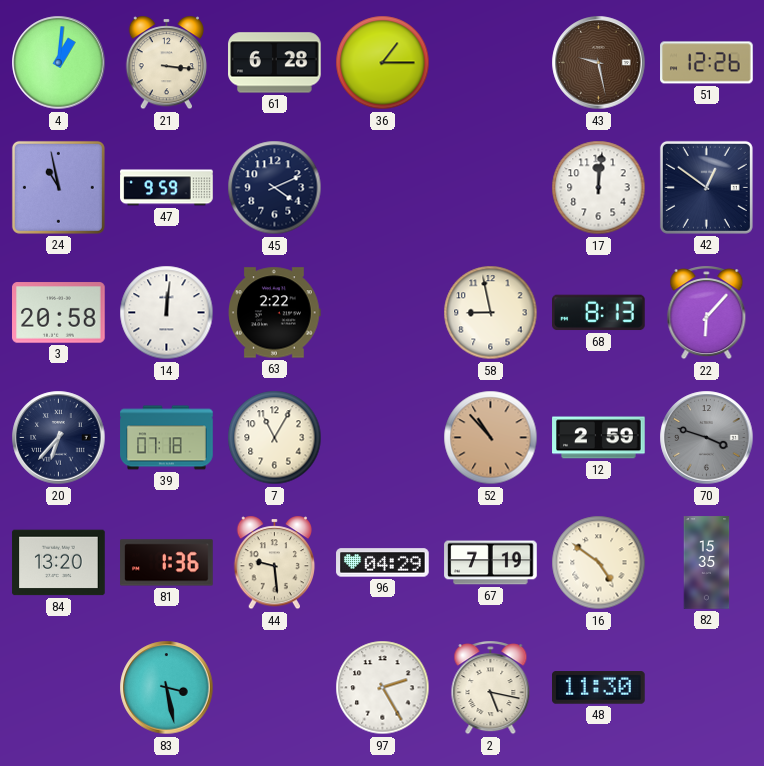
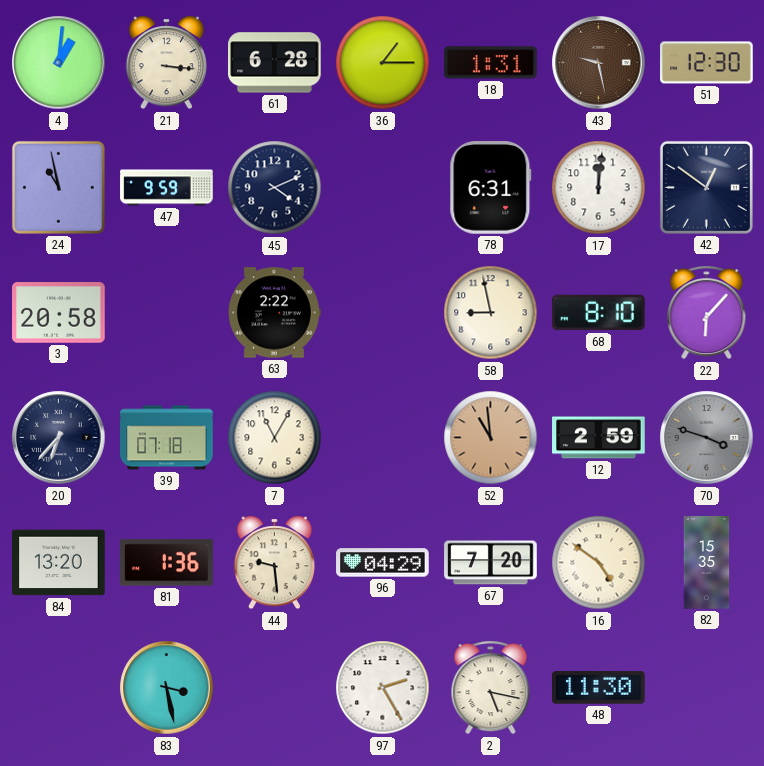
18: none -> 1:31 (491, 63)
51: 12:26 -> 12:30 (707, 63)
78: none -> 6:31 (491, 188)
14: 12:01 -> none (167, 313)
68: 8:13 -> 8:10 (599, 313)
52: 10:53 -> 10:59 (491, 438)
67: 7:19 -> 7:20 (491, 563)
